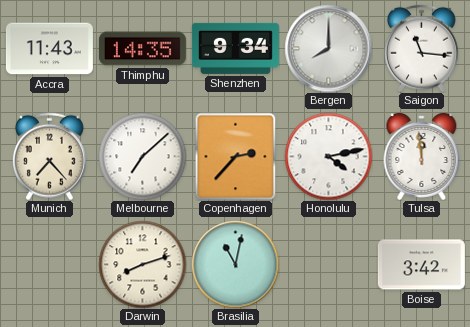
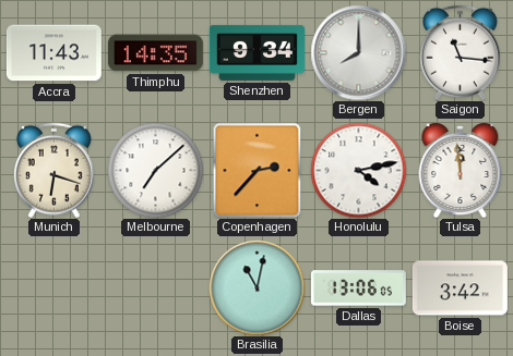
Munich: 7:23 -> 6:18 (53, 170)
Darwin: 8:12 -> none (142, 264)
Dallas: none -> 13:06 (358, 289)
